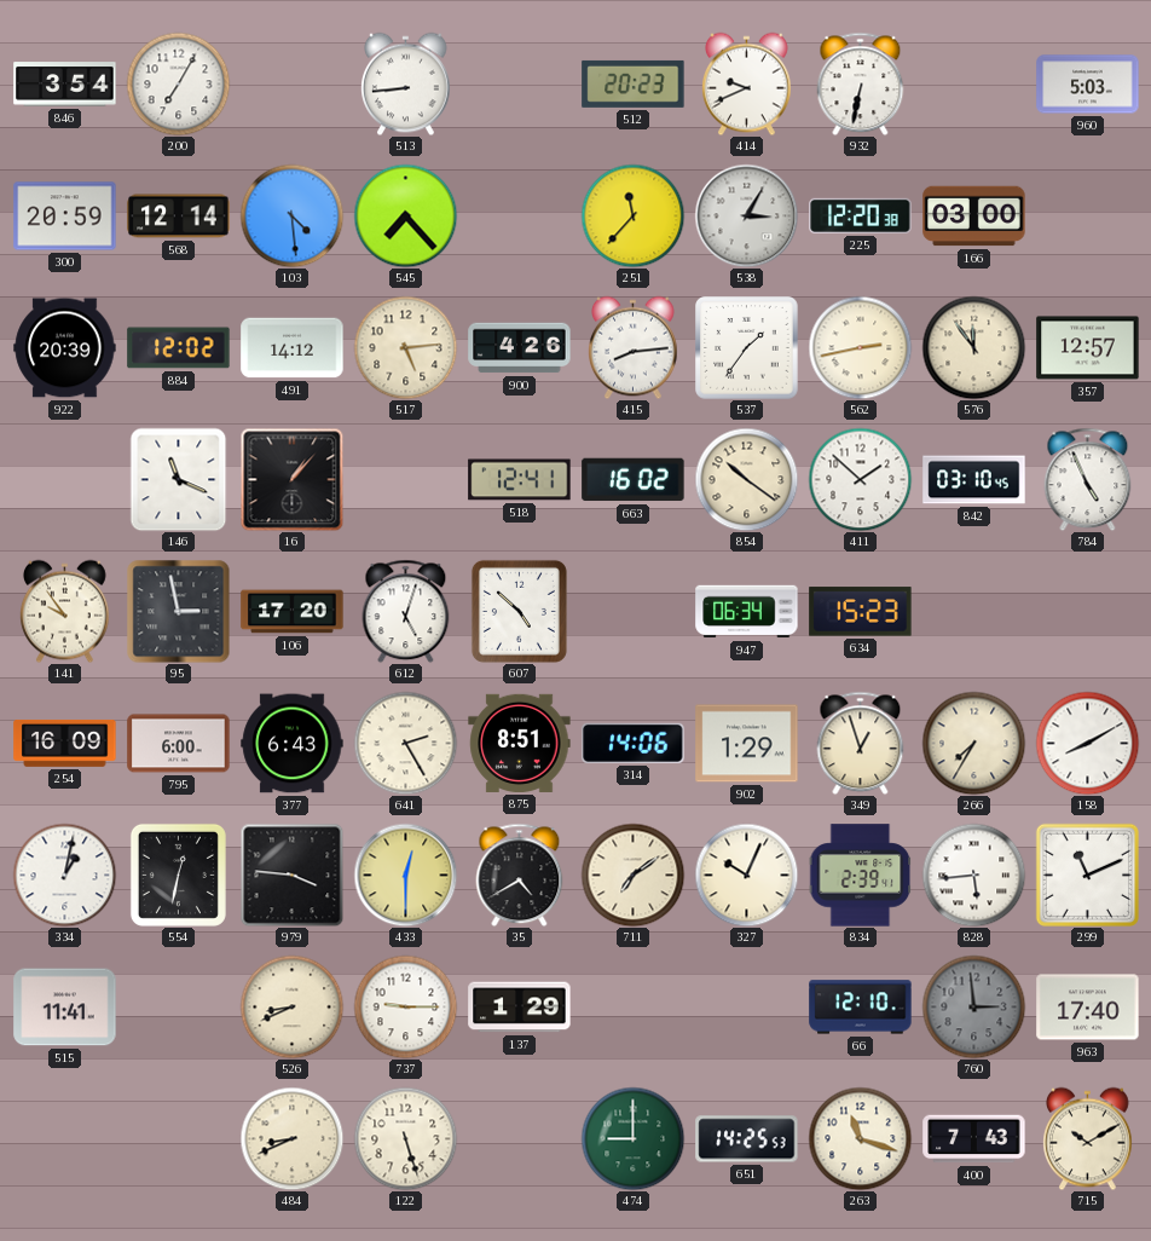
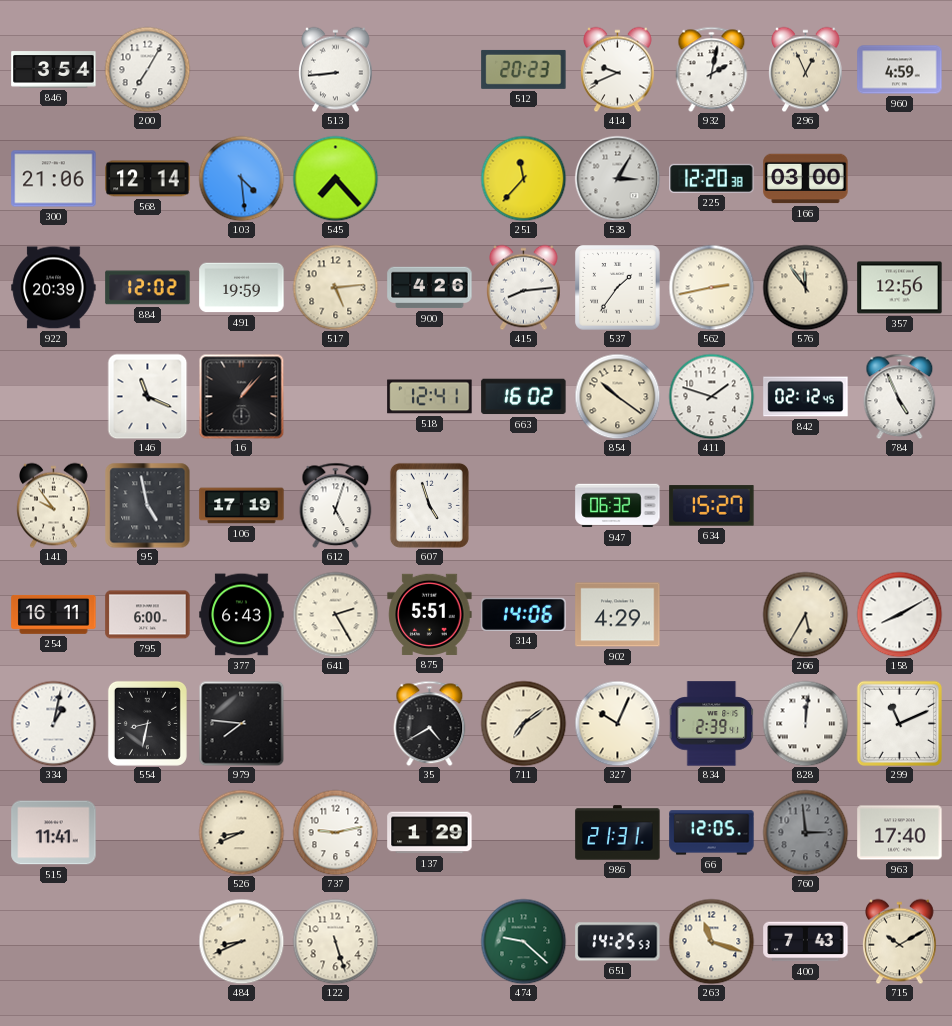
932: 6:32 -> 2:02 (712, 69)
296: none -> 12:56 (806, 69)
960: 5:03 -> 4:59 (900, 70)
300: 20:59 -> 21:06 (54, 179)
491: 14:12 -> 19:59 (242, 288)
357: 12:57 -> 12:56 (900, 288)
411: 1:52 -> 1:48 (711, 396)
842: 03:10 -> 02:12 (806, 397)
95: 2:58 -> 4:58 (147, 505)
106: 17:20 -> 17:19 (242, 506)
607: 4:52 -> 4:57 (429, 505)
947: 06:34 -> 06:32 (618, 506)
634: 15:23 -> 15:27 (712, 506)
254: 16:09 -> 16:11 (54, 614)
875: 8:51 -> 5:51 (430, 614)
902: 1:29 -> 4:29 (618, 615)
349: 12:57 -> none (861, 743)
266: 7:35 -> 5:35 (805, 614)
554: 12:32 -> 8:32 (147, 723)
979: 3:46 -> 7:46 (241, 723)
433: 12:30 -> none (405, 875)
828: 5:44 -> 12:01 (805, 723)
737: 9:15 -> 9:13 (335, 832)
986: none -> 21:31 (618, 833)
66: 12:10 -> 12:05 (712, 833)
474: 9:00 -> 9:22 (523, 941)
